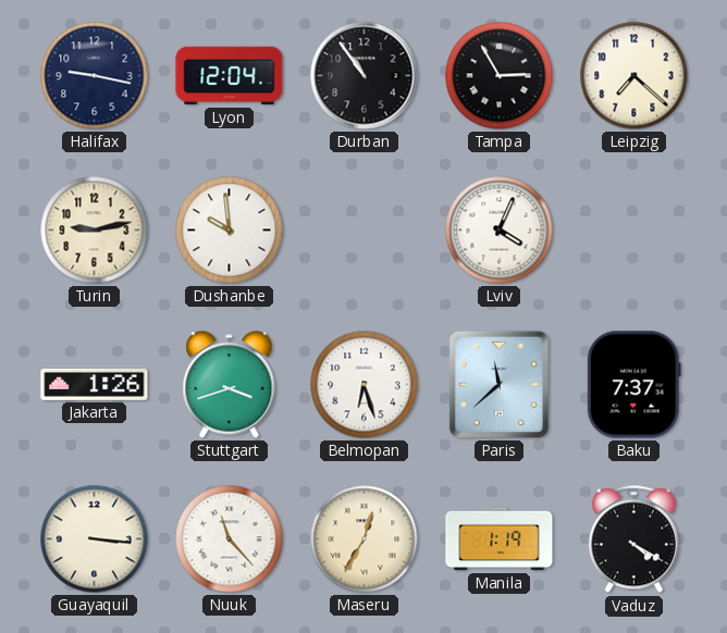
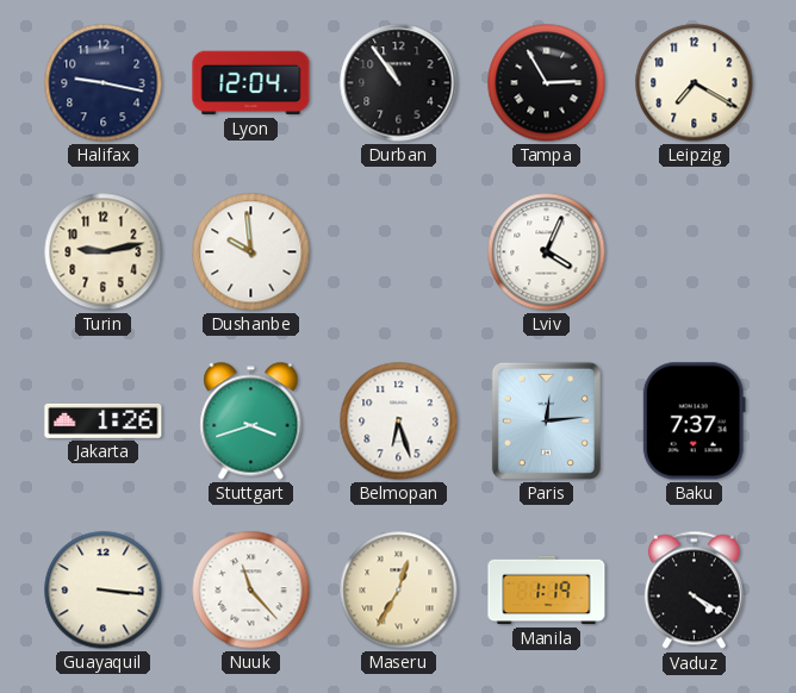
Leipzig: 7:22 -> 7:20 (695, 83)
Paris: 11:38 -> 12:14 (546, 420)
